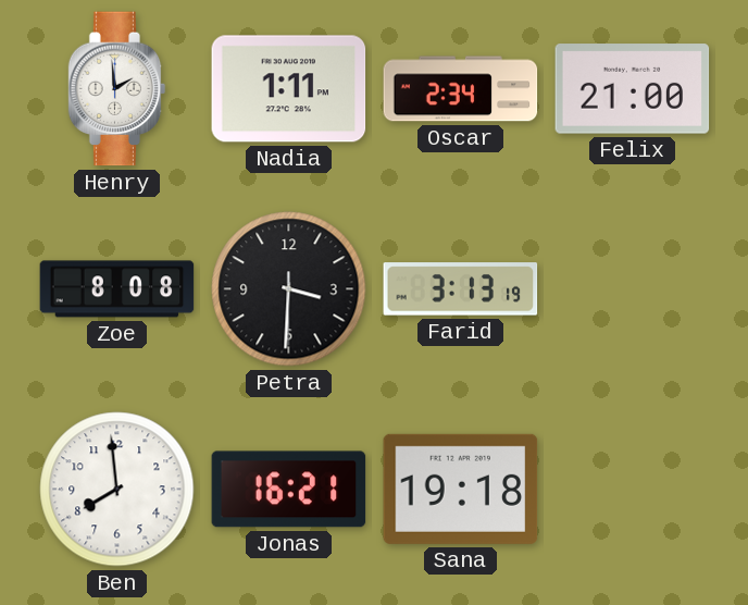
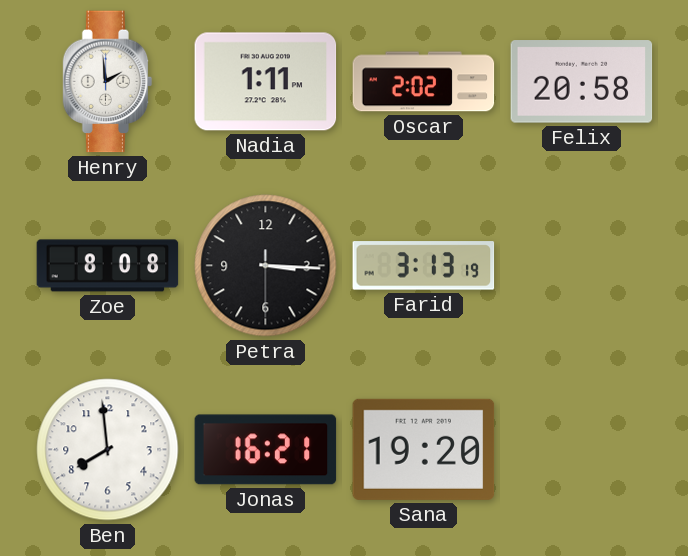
Oscar: 2:34 -> 2:02 (424, 82)
Felix: 21:00 -> 20:58 (582, 82)
Petra: 3:30 -> 3:15 (266, 266)
Sana: 19:18 -> 19:20 (424, 449)
